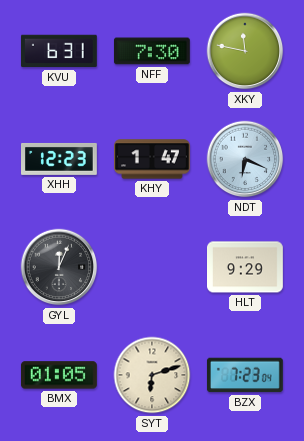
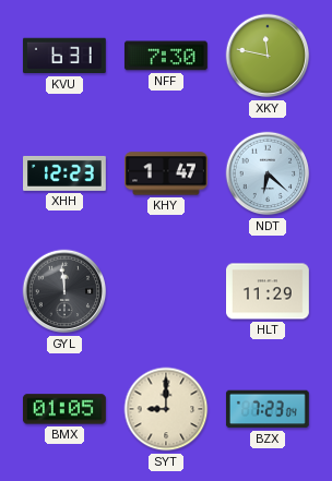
NDT: 6:19 -> 6:22 (268, 173)
GYL: 12:04 -> 11:59 (64, 291)
HLT: 9:29 -> 11:29 (269, 291)
SYT: 6:12 -> 9:00 (166, 409)
